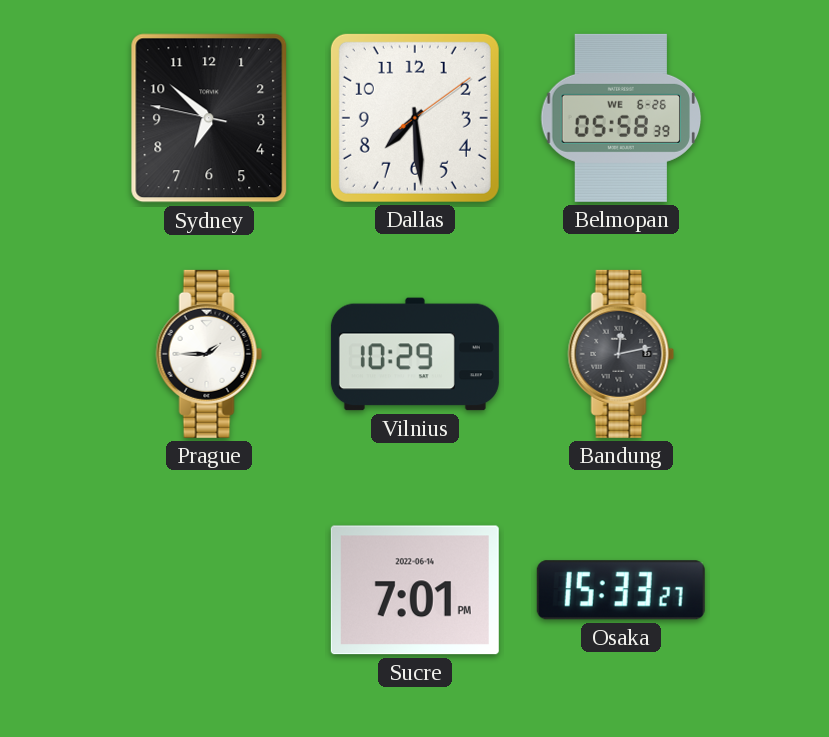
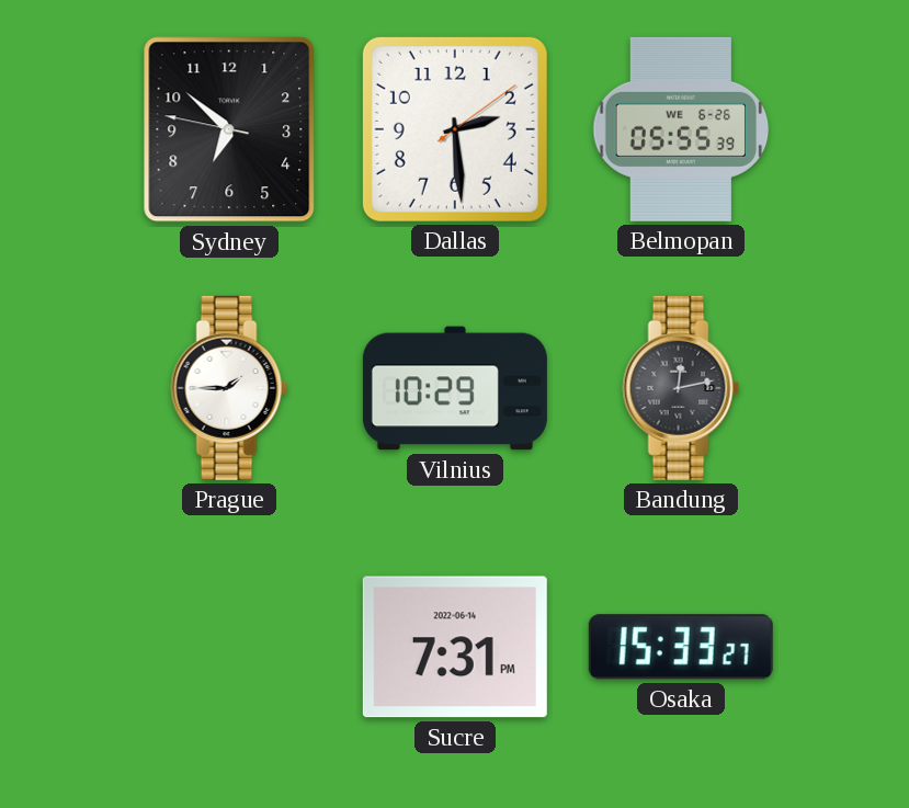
Dallas: 7:29 -> 2:29 (455, 129)
Belmopan: 05:58 -> 05:55 (681, 129)
Sucre: 7:01 -> 7:31 (455, 647)
